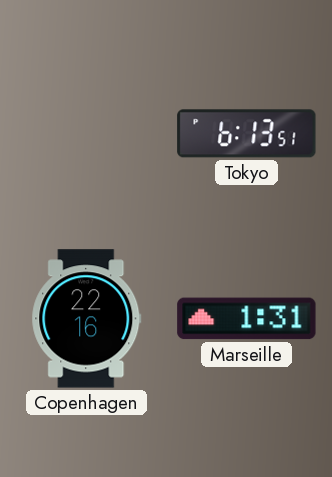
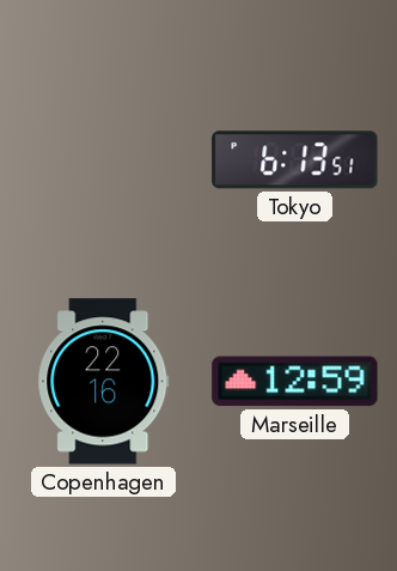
Marseille: 1:31 -> 12:59 (295, 382)
